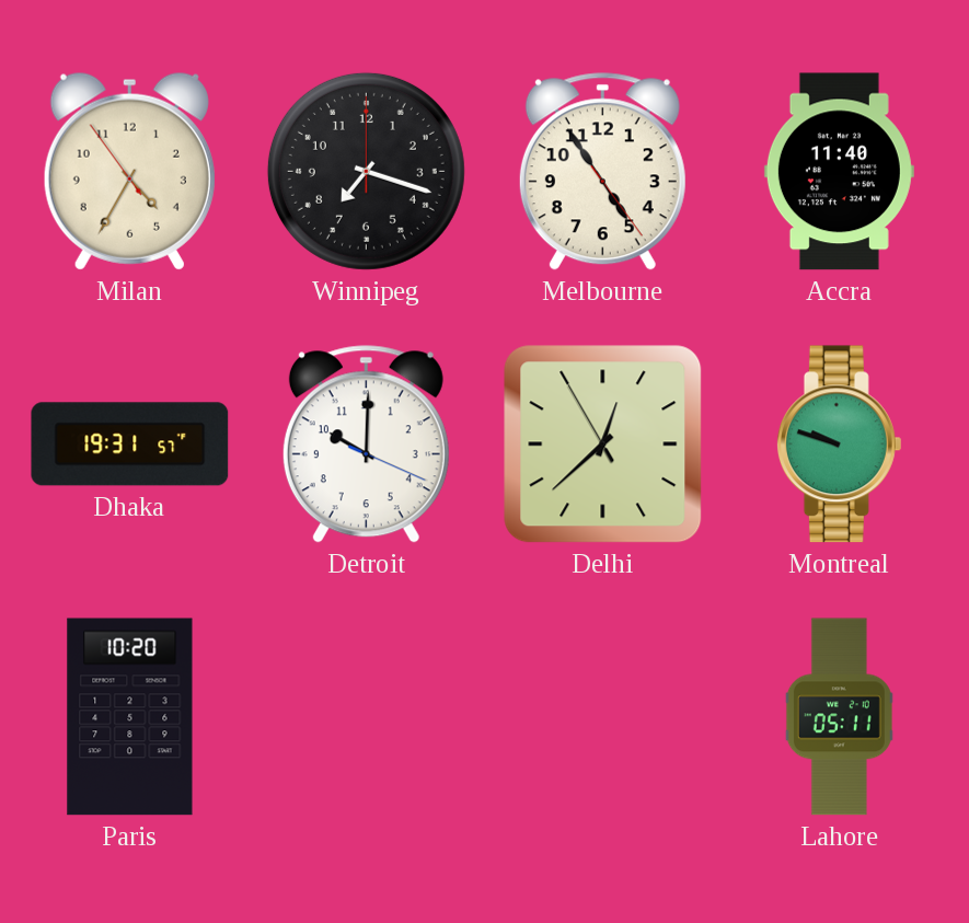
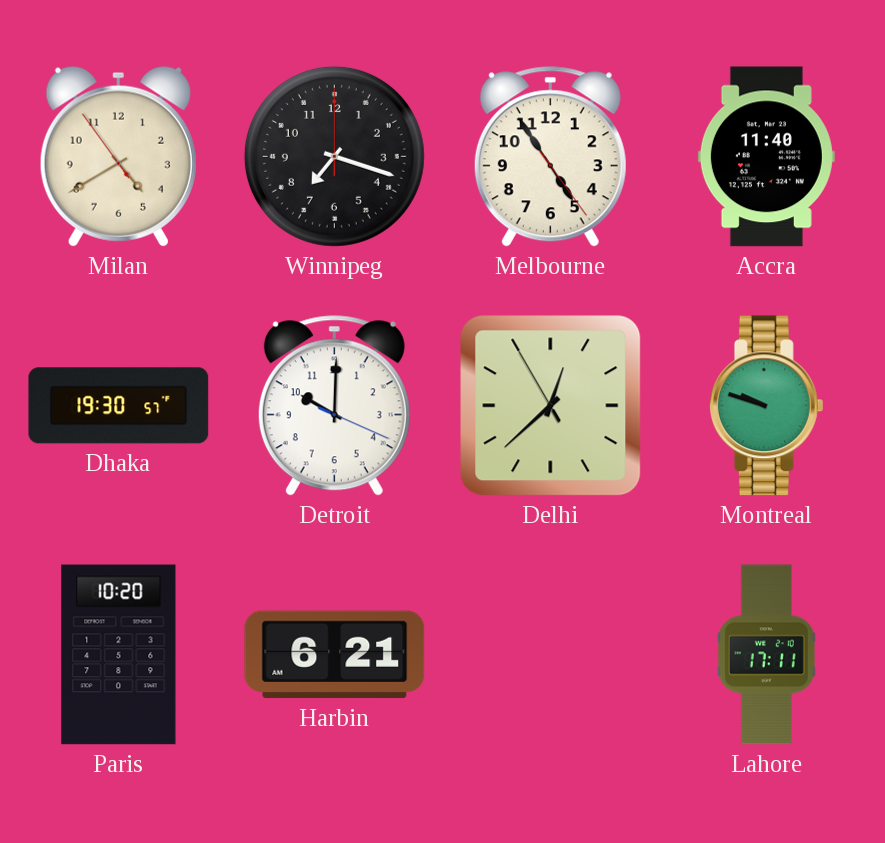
Milan: 4:34 -> 4:39 (118, 156)
Dhaka: 19:31 -> 19:30 (119, 406)
Harbin: none -> 6:21 (335, 655)
Lahore: 05:11 -> 17:11 (766, 655)
